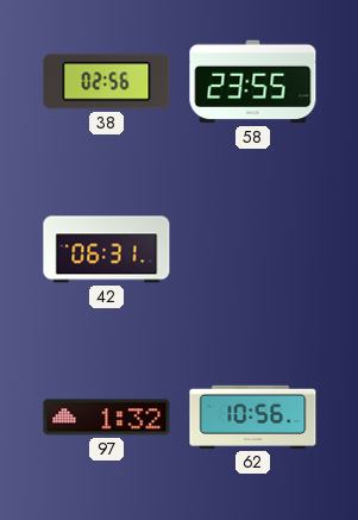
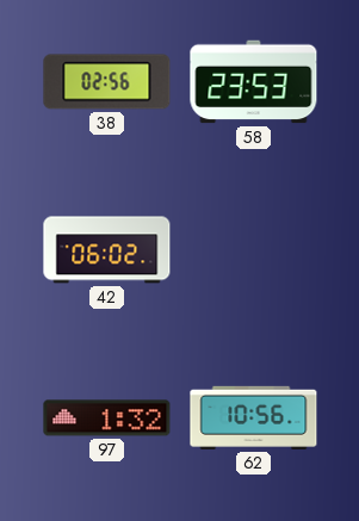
58: 23:55 -> 23:53 (254, 82)
42: 06:31 -> 06:02 (107, 250)
